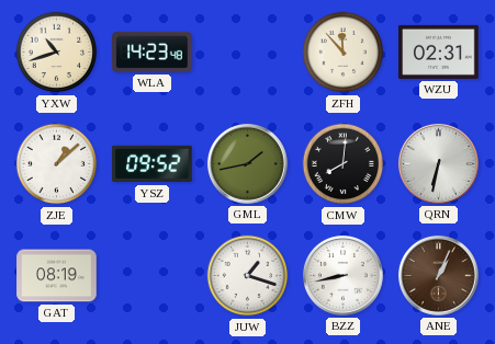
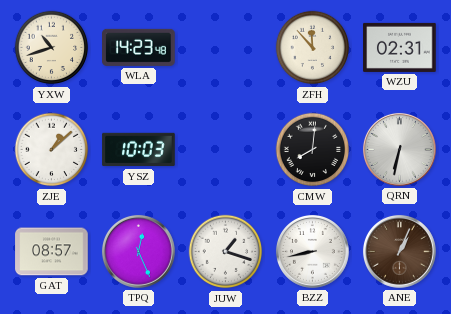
YSZ: 09:52 -> 10:03 (139, 150)
GML: 1:43 -> none (247, 163)
GAT: 08:19 -> 08:57 (52, 252)
TPQ: none -> 12:26 (138, 251)
